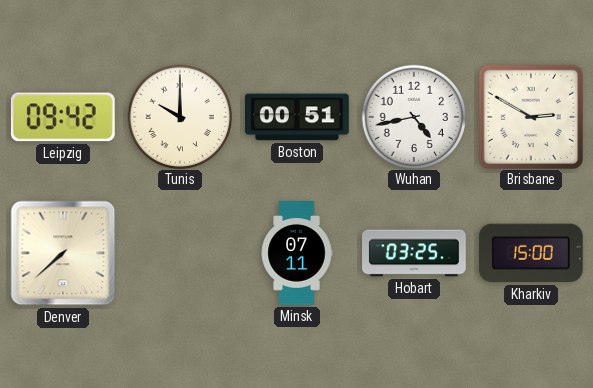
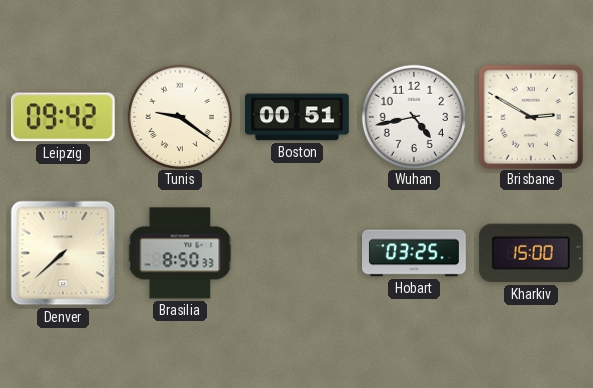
Tunis: 10:00 -> 9:21 (179, 116)
Brasilia: none -> 8:50 (180, 253)
Minsk: 07:11 -> none (297, 253)
